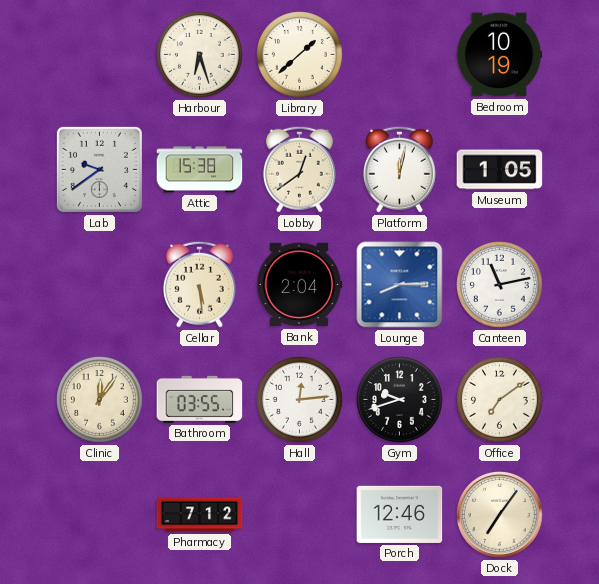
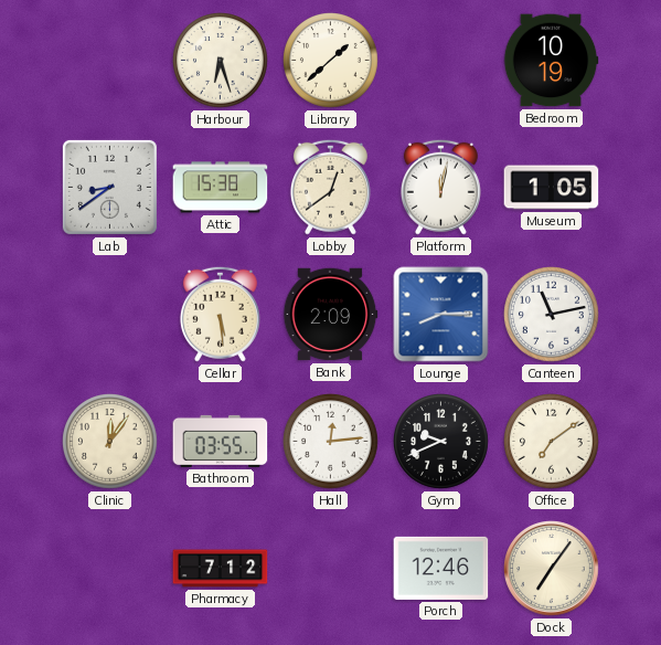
Lab: 9:39 -> 8:39 (109, 187)
Bank: 2:04 -> 2:09 (330, 315)
Gym: 9:42 -> 9:41 (441, 442)
